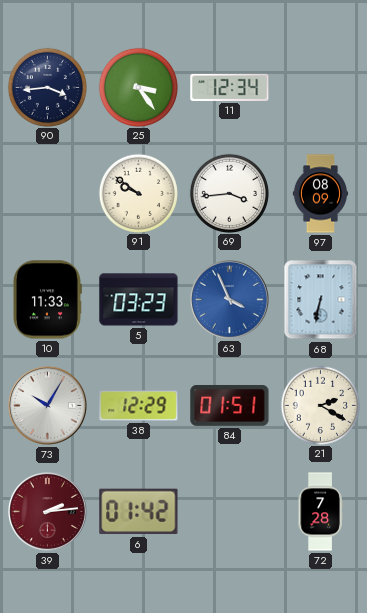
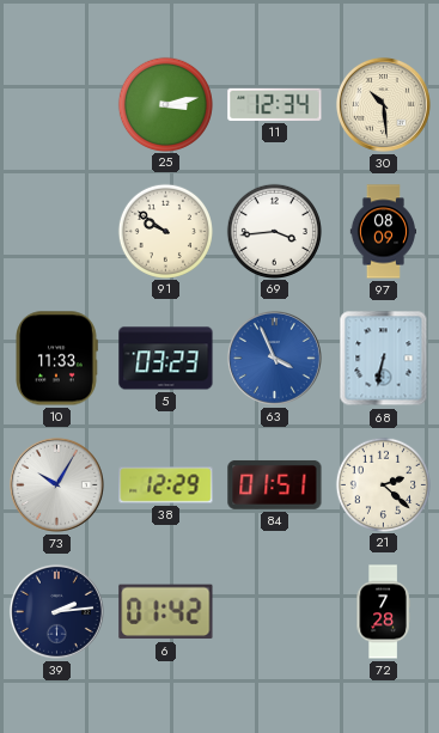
90: 3:44 -> none (47, 87)
25: 3:24 -> 3:13 (165, 104)
30: none -> 10:29 (383, 104)
21: 2:20 -> 2:22 (383, 484)
39 dial: burgundy -> navy (56, 611)
